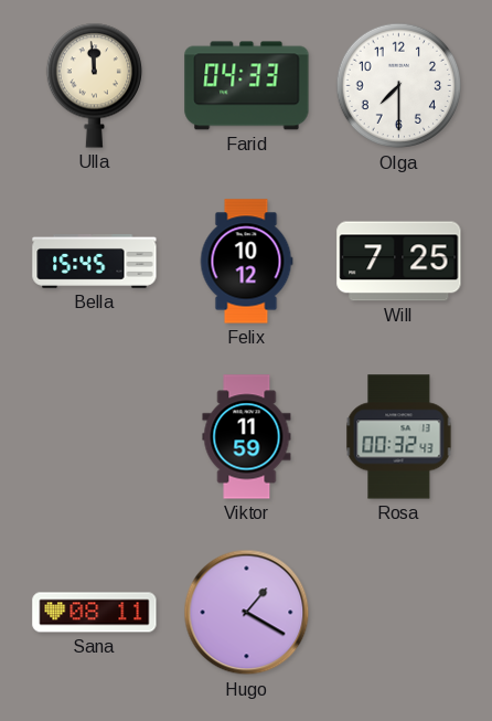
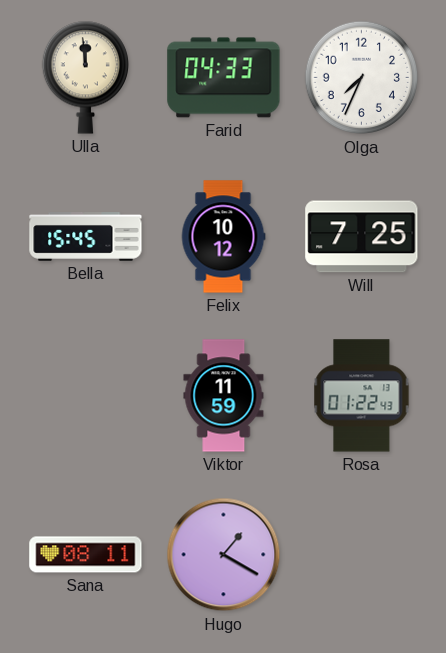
Olga: 7:30 -> 7:34 (362, 78)
Rosa: 00:32 -> 01:22 (362, 396)
